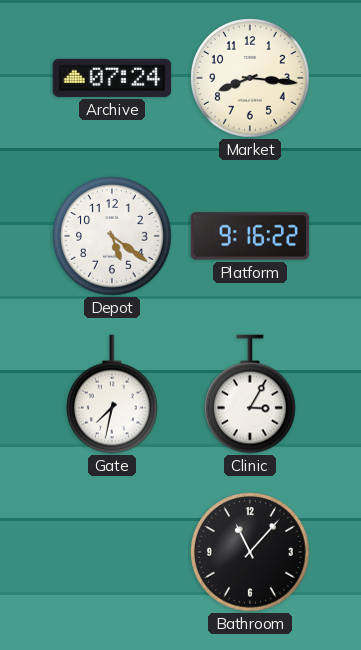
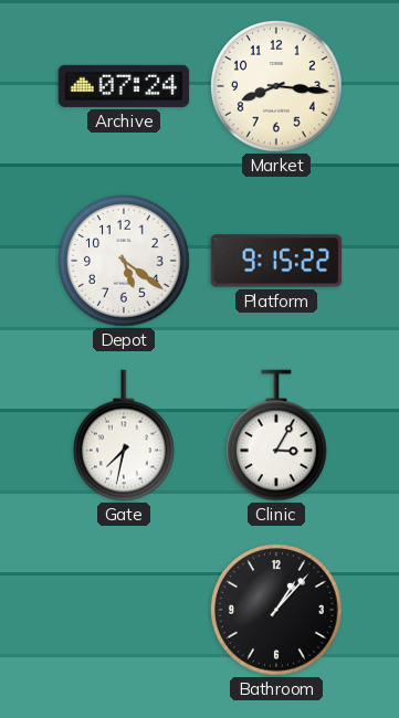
Platform: 9:16 -> 9:15 (276, 261)
Bathroom: 11:07 -> 1:07 (276, 610)
